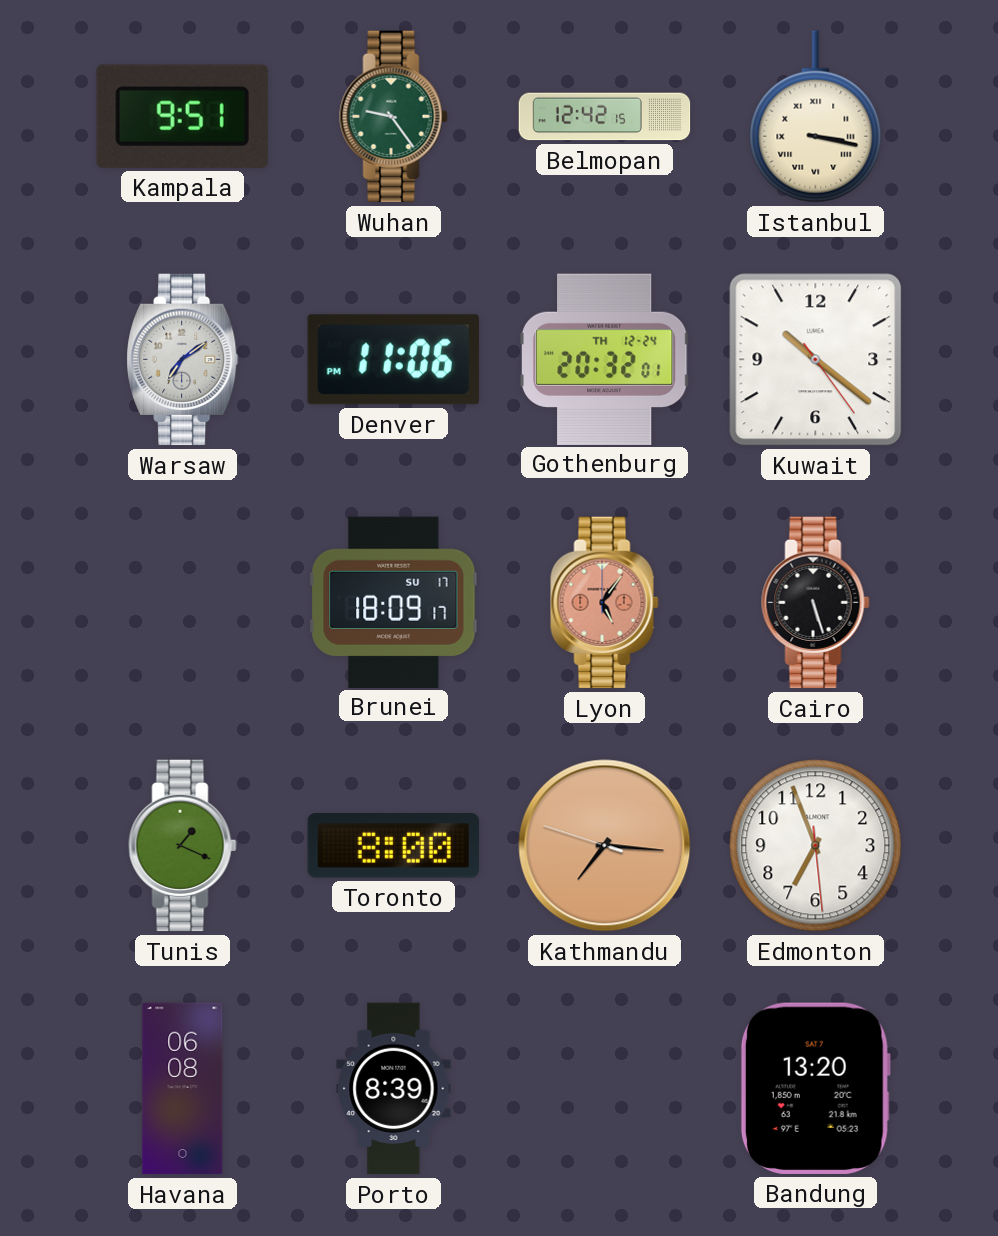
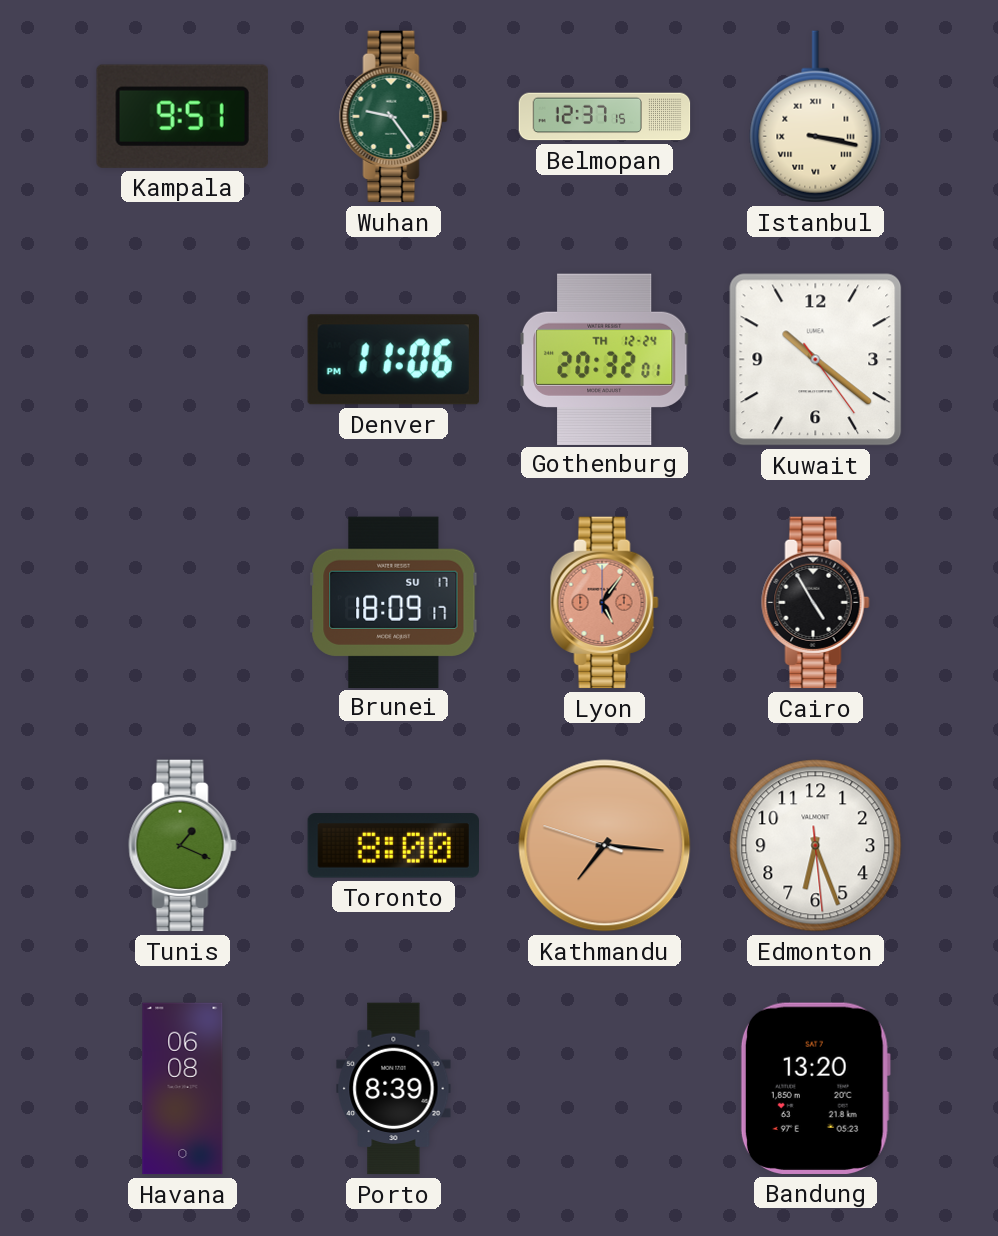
Belmopan: 12:42 -> 12:37 (605, 117)
Warsaw: 7:09 -> none (183, 360)
Cairo: 5:27 -> 4:55 (816, 603)
Edmonton: 6:56 -> 6:26 (816, 846)
